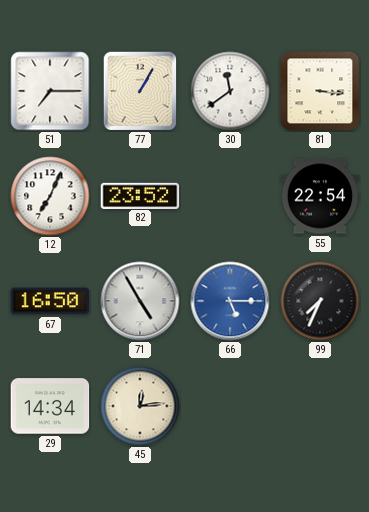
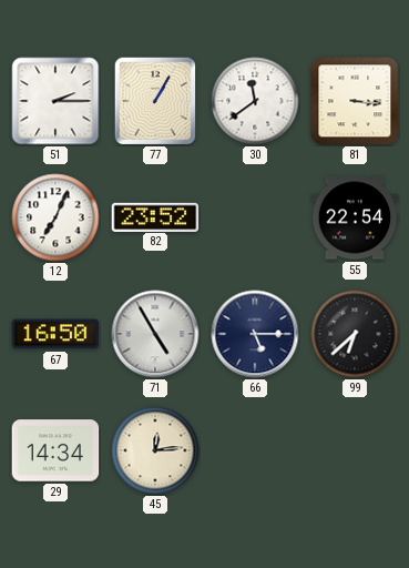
51: 7:15 -> 2:15 (55, 101)
66 dial: blue -> navy (255, 334)
99: 7:34 -> 6:38 (355, 334)
